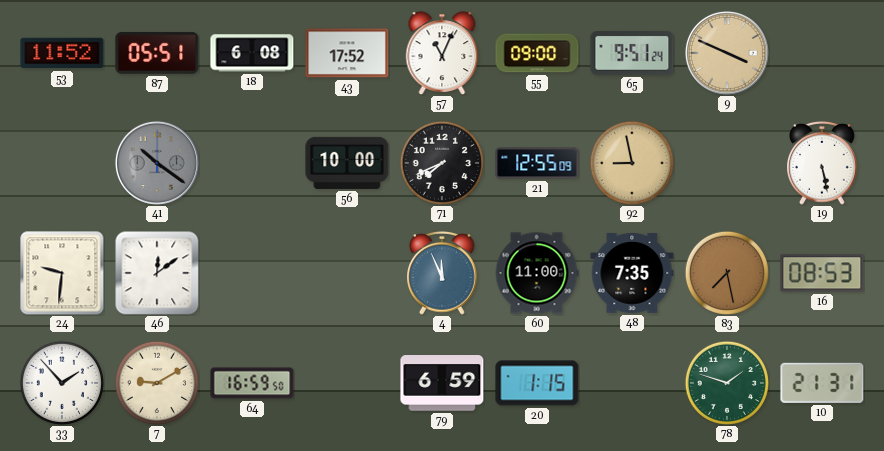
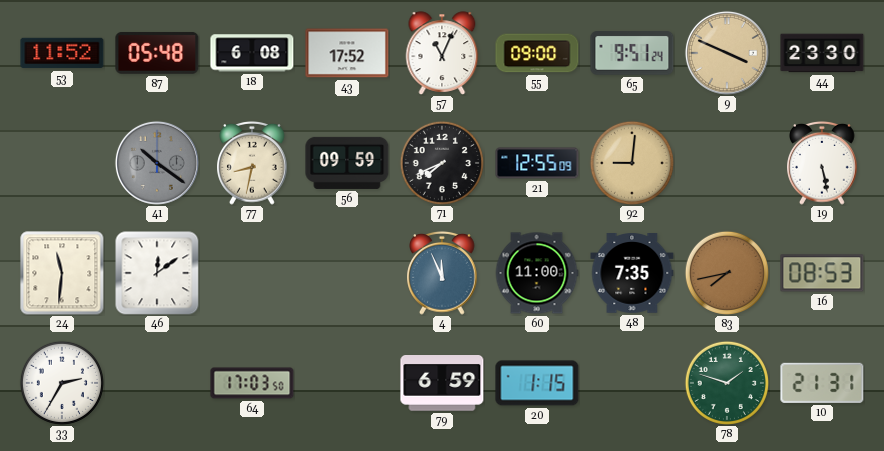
87: 05:51 -> 05:48 (157, 53)
44: none -> 23:30 (822, 53)
77: none -> 8:32 (253, 163)
56: 10:00 -> 09:59 (347, 163)
92: 8:58 -> 9:01 (632, 163)
24: 9:31 -> 11:31 (62, 273)
83: 7:28 -> 7:43 (727, 273)
33: 1:53 -> 2:35 (62, 383)
7: 9:10 -> none (157, 383)
64: 16:59 -> 17:03 (252, 383)
